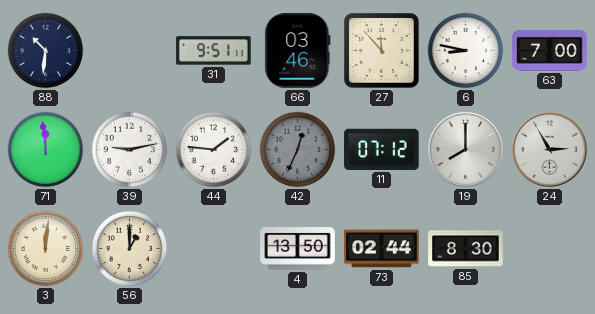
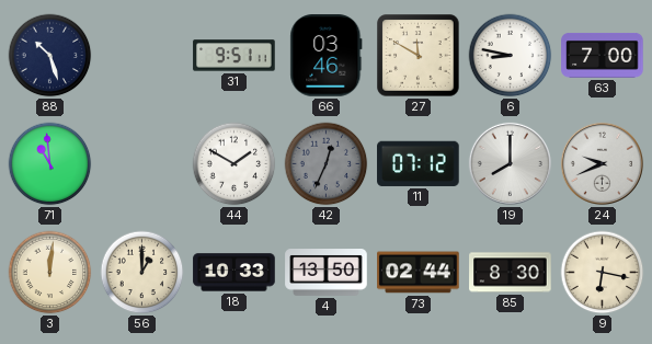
88: 10:31 -> 10:27 (50, 56)
27: 11:53 -> 11:50 (419, 56)
71: 11:59 -> 10:59 (50, 164)
39: 9:13 -> none (130, 150)
44: 1:46 -> 1:50 (235, 164)
24: 2:55 -> 9:41 (602, 163)
18: none -> 10:33 (235, 273)
9: none -> 6:17 (603, 273)
